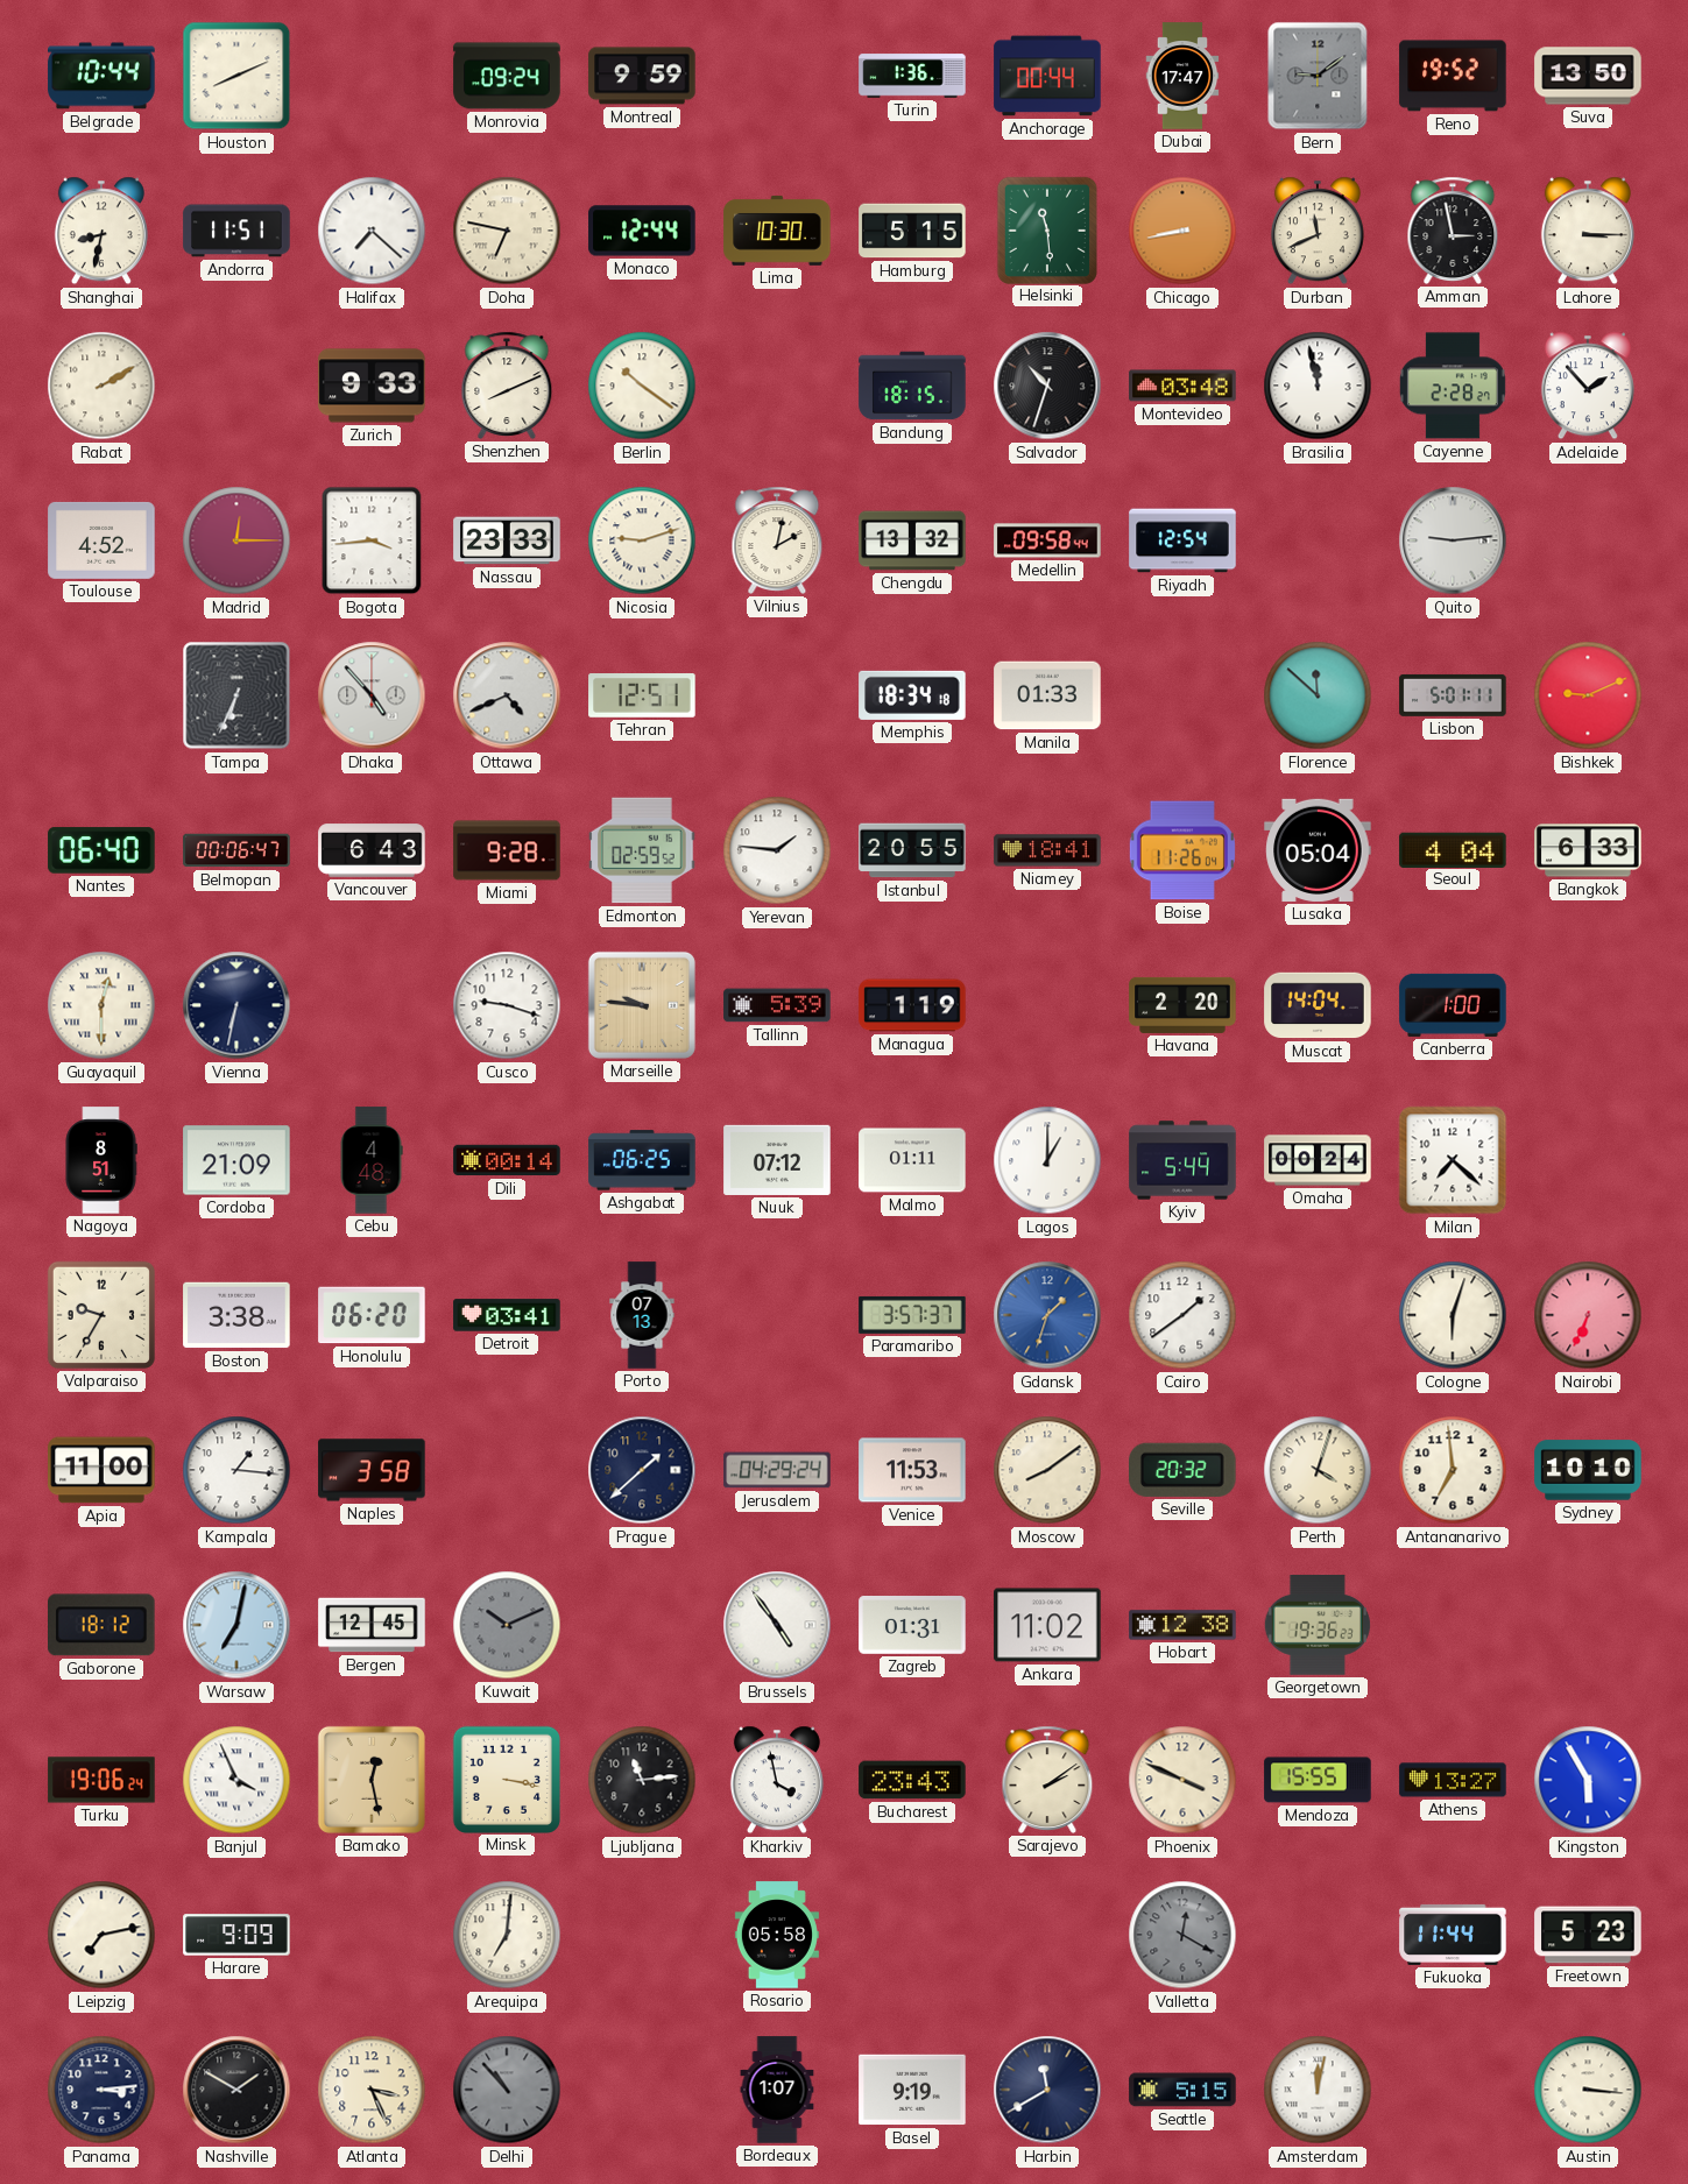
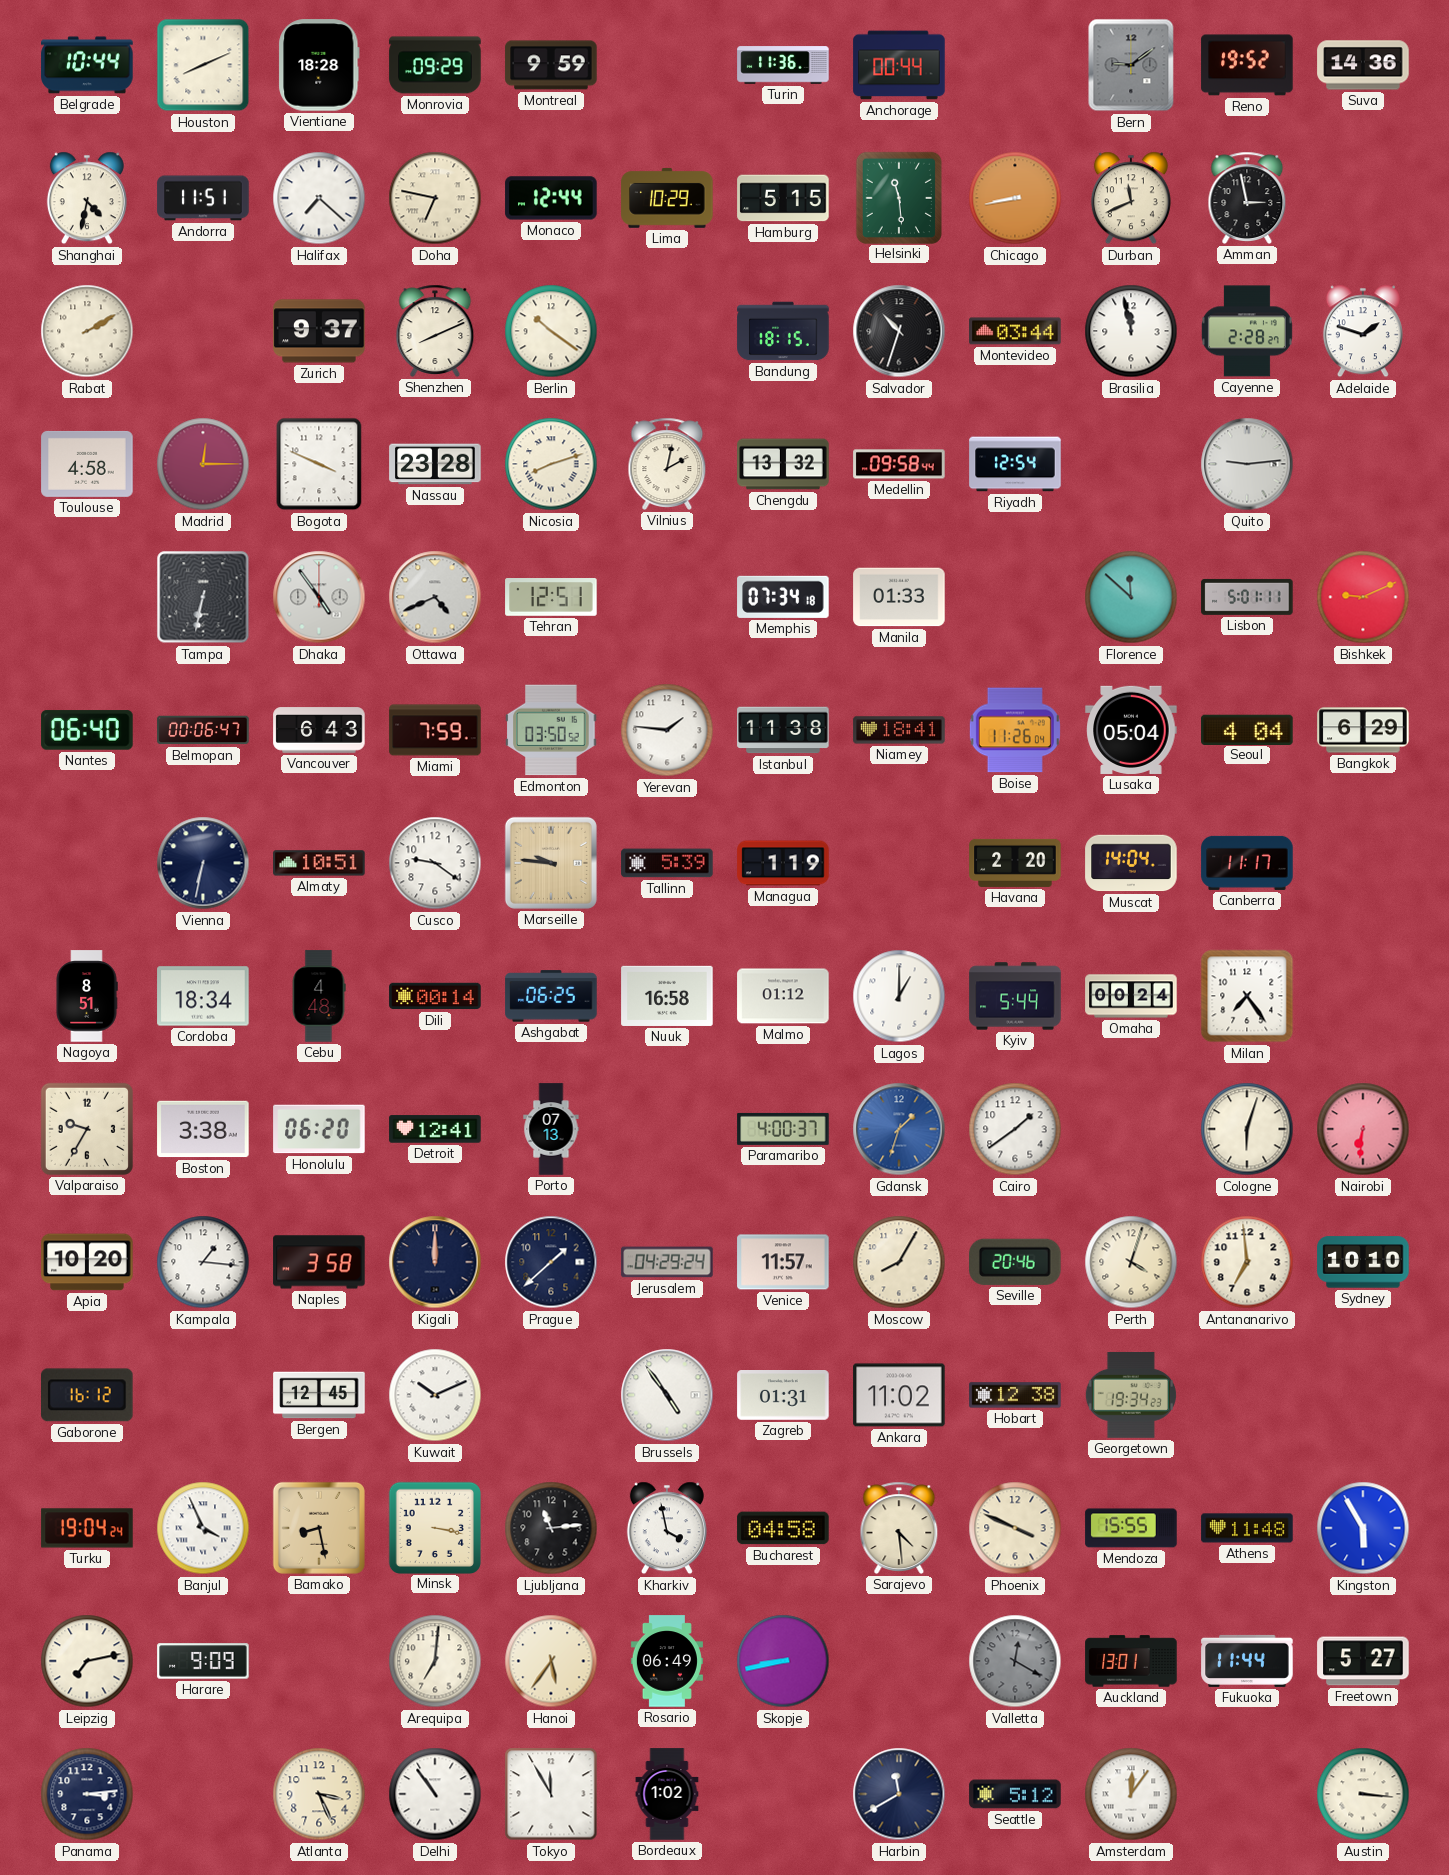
Vientiane: none -> 18:28 (319, 65)
Monrovia: 09:24 -> 09:29 (435, 65)
Turin: 1:36 -> 11:36 (783, 65)
Dubai: 17:47 -> none (1182, 76)
Suva: 13:50 -> 14:36 (1363, 65)
Shanghai: 8:32 -> 4:32 (87, 198)
Lima: 10:30 -> 10:29 (667, 198)
Lahore: 3:15 -> none (1588, 231)
Zurich: 9:33 -> 9:37 (319, 331)
Montevideo: 03:48 -> 03:44 (1015, 331)
Adelaide: 1:53 -> 1:48 (1363, 331)
Toulouse: 4:52 -> 4:58 (87, 464)
Bogota: 3:44 -> 3:49 (319, 464)
Nassau: 23:33 -> 23:28 (435, 464)
Nicosia: 9:12 -> 8:12 (551, 464)
Tampa: 6:34 -> 6:32 (203, 597)
Dhaka: 4:53 -> 4:54 (319, 597)
Memphis: 18:34 -> 07:34 (783, 597)
Miami: 9:28 -> 7:59 (435, 730)
Edmonton: 02:59 -> 03:50 (551, 730)
Istanbul: 20:55 -> 11:38 (783, 730)
Bangkok: 6:33 -> 6:29 (1363, 730)
Guayaquil: 12:30 -> none (101, 1005)
Almaty: none -> 10:51 (319, 863)
Cusco: 9:18 -> 9:21 (435, 863)
Canberra: 1:00 -> 11:17 (1247, 863)
Cordoba: 21:09 -> 18:34 (203, 996)
Nuuk: 07:12 -> 16:58 (667, 996)
Malmo: 01:11 -> 01:12 (783, 996)
Milan: 7:22 -> 7:24 (1247, 996)
Detroit: 03:41 -> 12:41 (435, 1129)
Paramaribo: 3:57 -> 4:00 (783, 1129)
Nairobi: 6:34 -> 6:31 (1363, 1129)
Apia: 11:00 -> 10:20 (87, 1262)
Kigali: none -> 12:00 (435, 1262)
Venice: 11:53 -> 11:57 (783, 1262)
Moscow: 8:09 -> 8:05 (899, 1262)
Seville: 20:32 -> 20:46 (1016, 1262)
Gaborone: 18:12 -> 16:12 (88, 1395)
Warsaw: 7:02 -> none (236, 1625)
Kuwait dial: grey -> white (435, 1395)
Georgetown: 19:36 -> 19:34 (1131, 1395)
Turku: 19:06 -> 19:04 (87, 1528)
Bamako: 12:28 -> 8:28 (319, 1528)
Bucharest: 23:43 -> 04:58 (783, 1528)
Sarajevo: 2:09 -> 4:29 (899, 1528)
Athens: 13:27 -> 11:48 (1247, 1528)
Hanoi: none -> 5:36 (551, 1661)
Rosario: 05:58 -> 06:49 (667, 1661)
Skopje: none -> 8:43 (783, 1661)
Auckland: none -> 13:01 (1131, 1661)
Freetown: 5:23 -> 5:27 (1363, 1661)
Nashville: 1:50 -> none (236, 2090)
Delhi: 10:53 -> 10:54 (435, 1794)
Delhi dial: grey -> white (435, 1794)
Tokyo: none -> 11:55 (551, 1794)
Bordeaux: 1:07 -> 1:02 (667, 1794)
Basel: 9:19 -> none (912, 2090)
Seattle: 5:15 -> 5:12 (1015, 1794)
Amsterdam: 12:02 -> 12:06 (1131, 1794)
